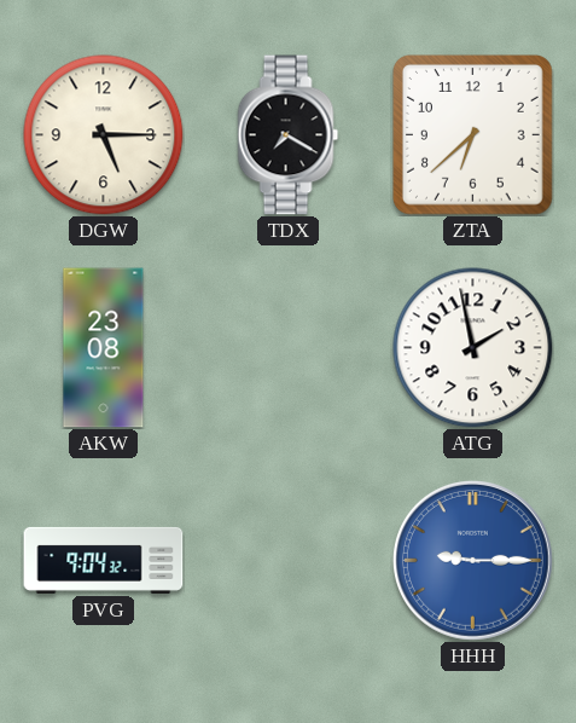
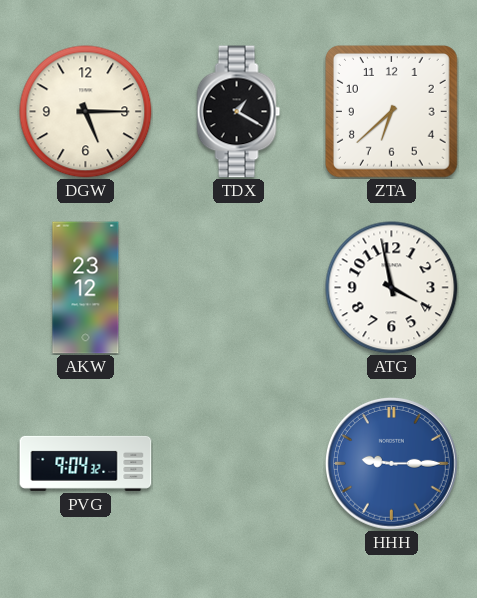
TDX: 7:20 -> 1:20 (239, 112)
AKW: 23:08 -> 23:12 (86, 288)
ATG: 1:58 -> 3:58 (392, 288)
